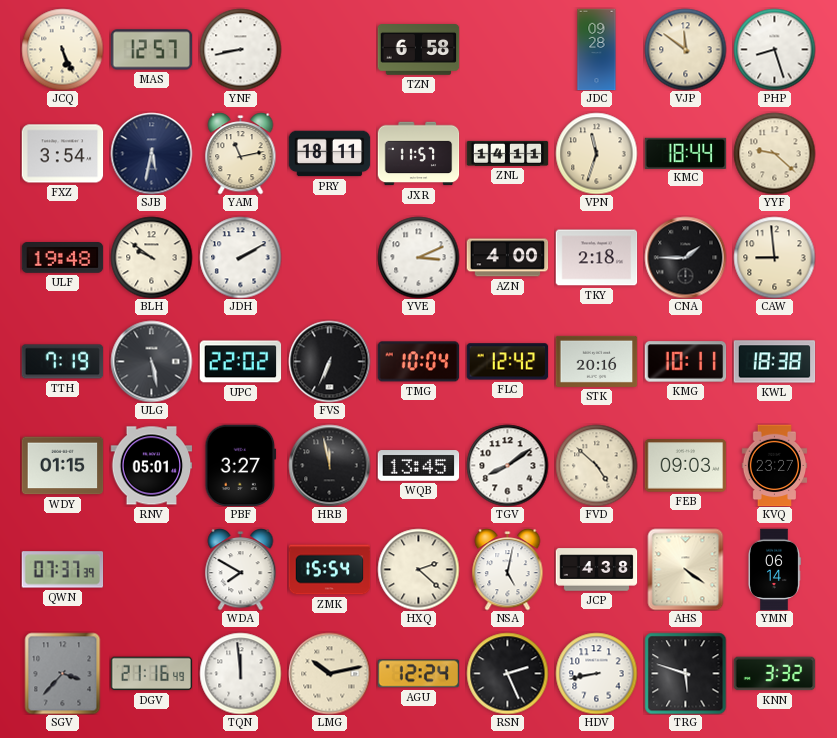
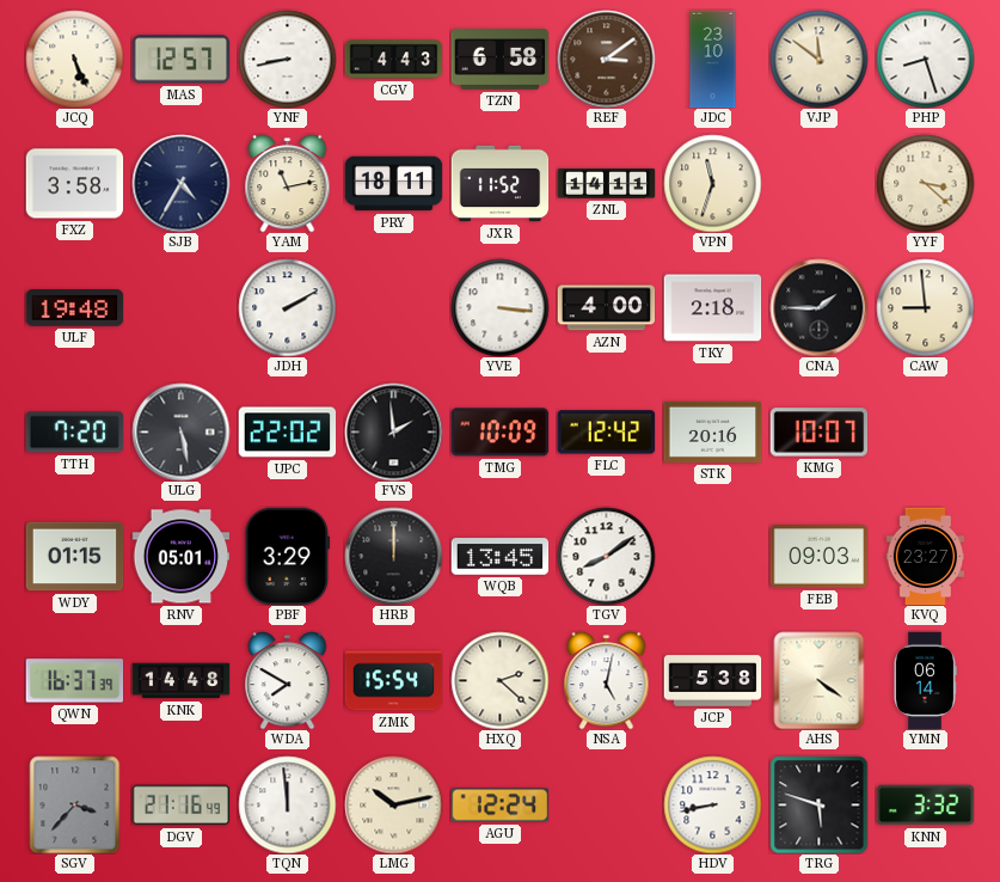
CGV: none -> 4:43 (393, 60)
REF: none -> 3:09 (606, 59)
JDC: 09:28 -> 23:10 (713, 59)
FXZ: 3:54 -> 3:58 (74, 184)
SJB: 5:32 -> 4:35 (180, 183)
JXR: 11:57 -> 11:52 (499, 184)
KMC: 18:44 -> none (685, 153)
YYF: 9:22 -> 3:22 (925, 183)
BLH: 9:51 -> none (151, 257)
YVE: 3:11 -> 3:16 (499, 307)
TTH: 7:19 -> 7:20 (74, 433)
FVS: 6:34 -> 1:59 (393, 431)
TMG: 10:04 -> 10:09 (499, 433)
KMG: 10:11 -> 10:07 (818, 433)
KWL: 18:38 -> none (774, 362)
PBF: 3:27 -> 3:29 (288, 556)
HRB: 11:58 -> 12:00 (393, 556)
FVD: 4:52 -> none (596, 465)
QWN: 07:37 -> 16:37 (74, 681)
KNK: none -> 14:48 (180, 681)
JCP: 4:38 -> 5:38 (712, 681)
RSN: 2:26 -> none (507, 673)
